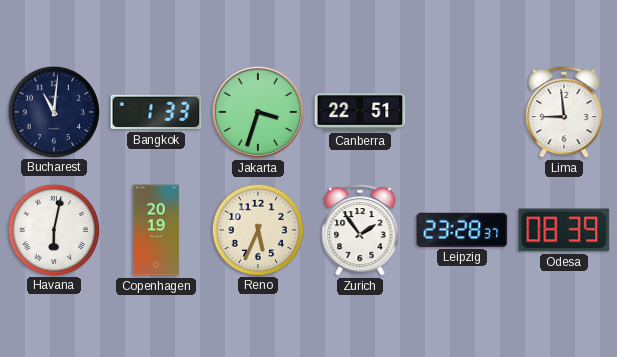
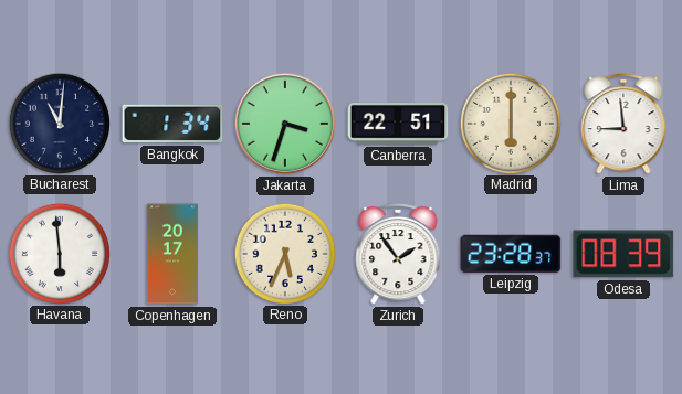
Bangkok: 1:33 -> 1:34 (172, 124)
Madrid: none -> 6:00 (510, 123)
Havana: 6:02 -> 5:59 (59, 253)
Copenhagen: 20:19 -> 20:17 (172, 254)
